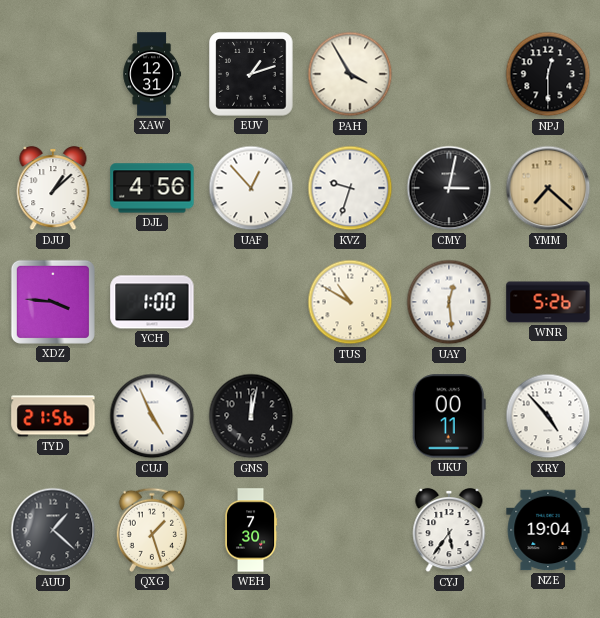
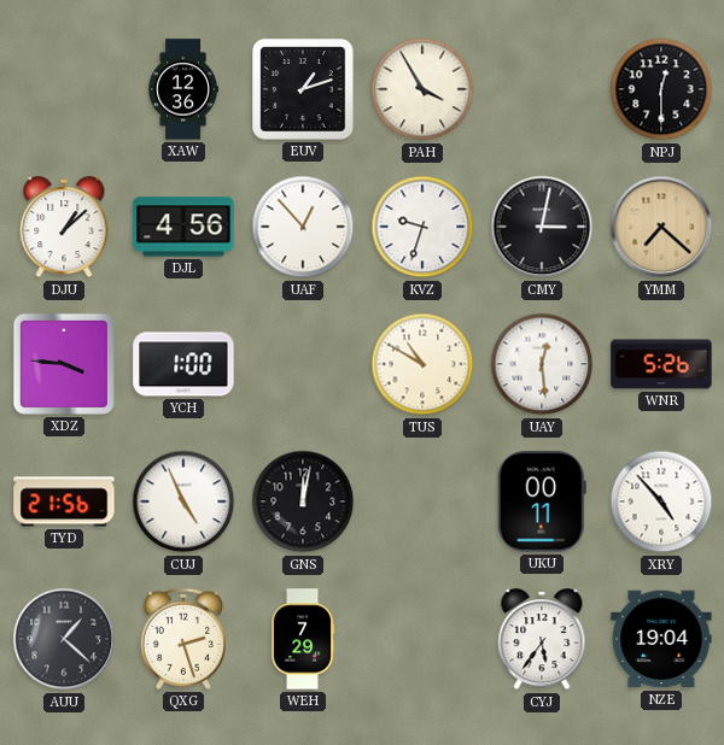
XAW: 12:31 -> 12:36 (183, 89)
QXG: 1:27 -> 2:27 (182, 639)
WEH: 7:30 -> 7:29 (303, 639)
